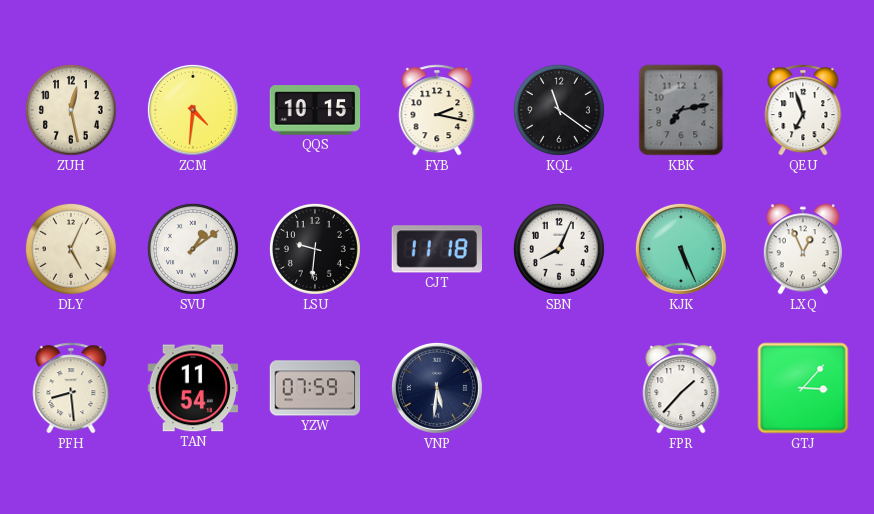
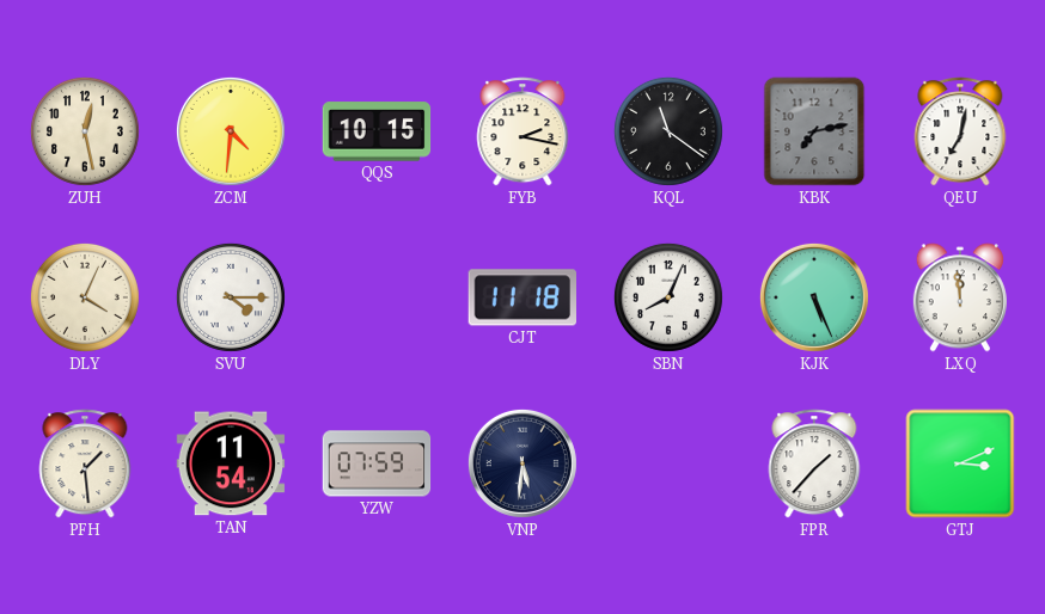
QEU: 6:57 -> 7:02 (960, 131)
DLY: 5:04 -> 4:04 (85, 297)
SVU: 1:09 -> 4:15 (231, 297)
LSU: 9:31 -> none (315, 249)
LXQ: 12:56 -> 11:59 (960, 297)
PFH: 8:29 -> 1:29 (85, 463)
GTJ: 3:07 -> 3:11 (960, 463)
